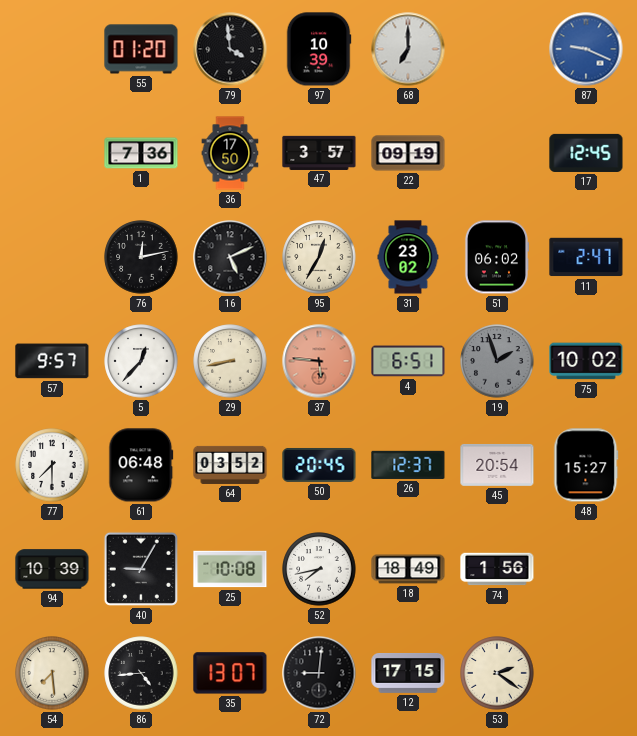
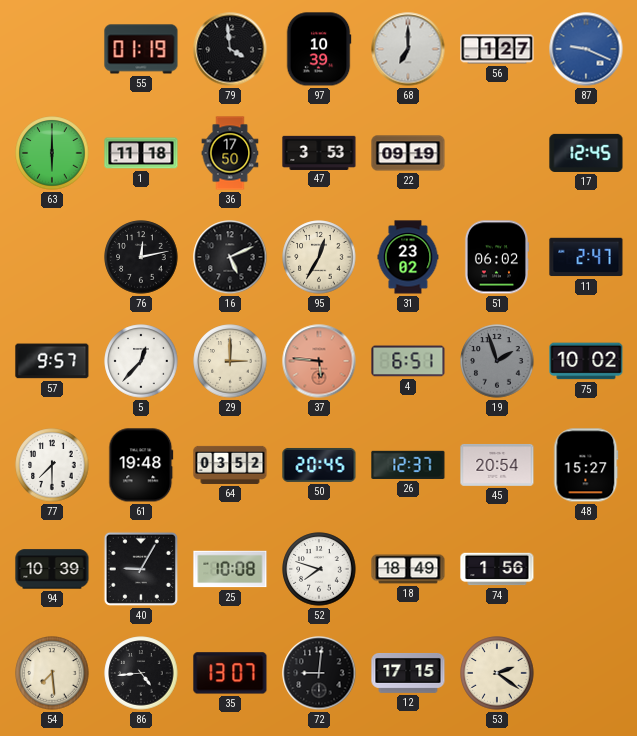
55: 01:20 -> 01:19 (141, 49)
56: none -> 1:27 (497, 49)
63: none -> 6:00 (52, 153)
1: 7:36 -> 11:18 (141, 153)
47: 3:57 -> 3:53 (319, 152)
29: 8:43 -> 3:00 (230, 361)
61: 06:48 -> 19:48 (141, 465)
52: 7:43 -> 7:48 (319, 569)
